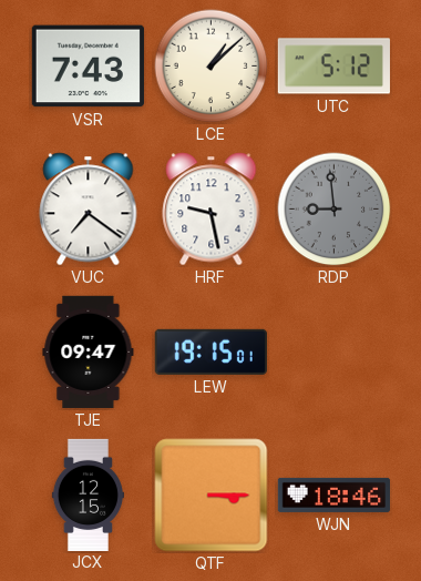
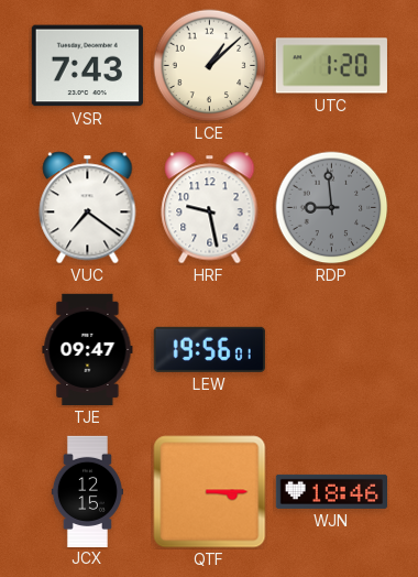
UTC: 5:12 -> 1:20 (331, 66)
LEW: 19:15 -> 19:56 (209, 349)
